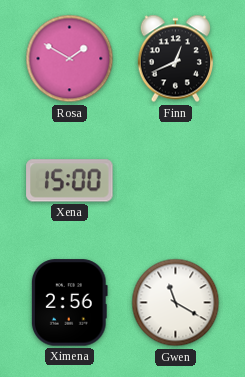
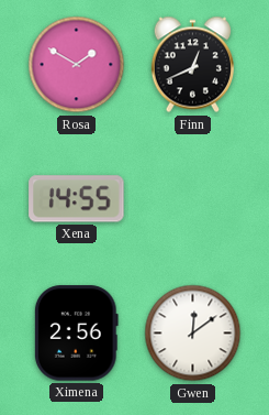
Xena: 15:00 -> 14:55 (77, 199)
Gwen: 11:20 -> 12:09 (193, 334)
